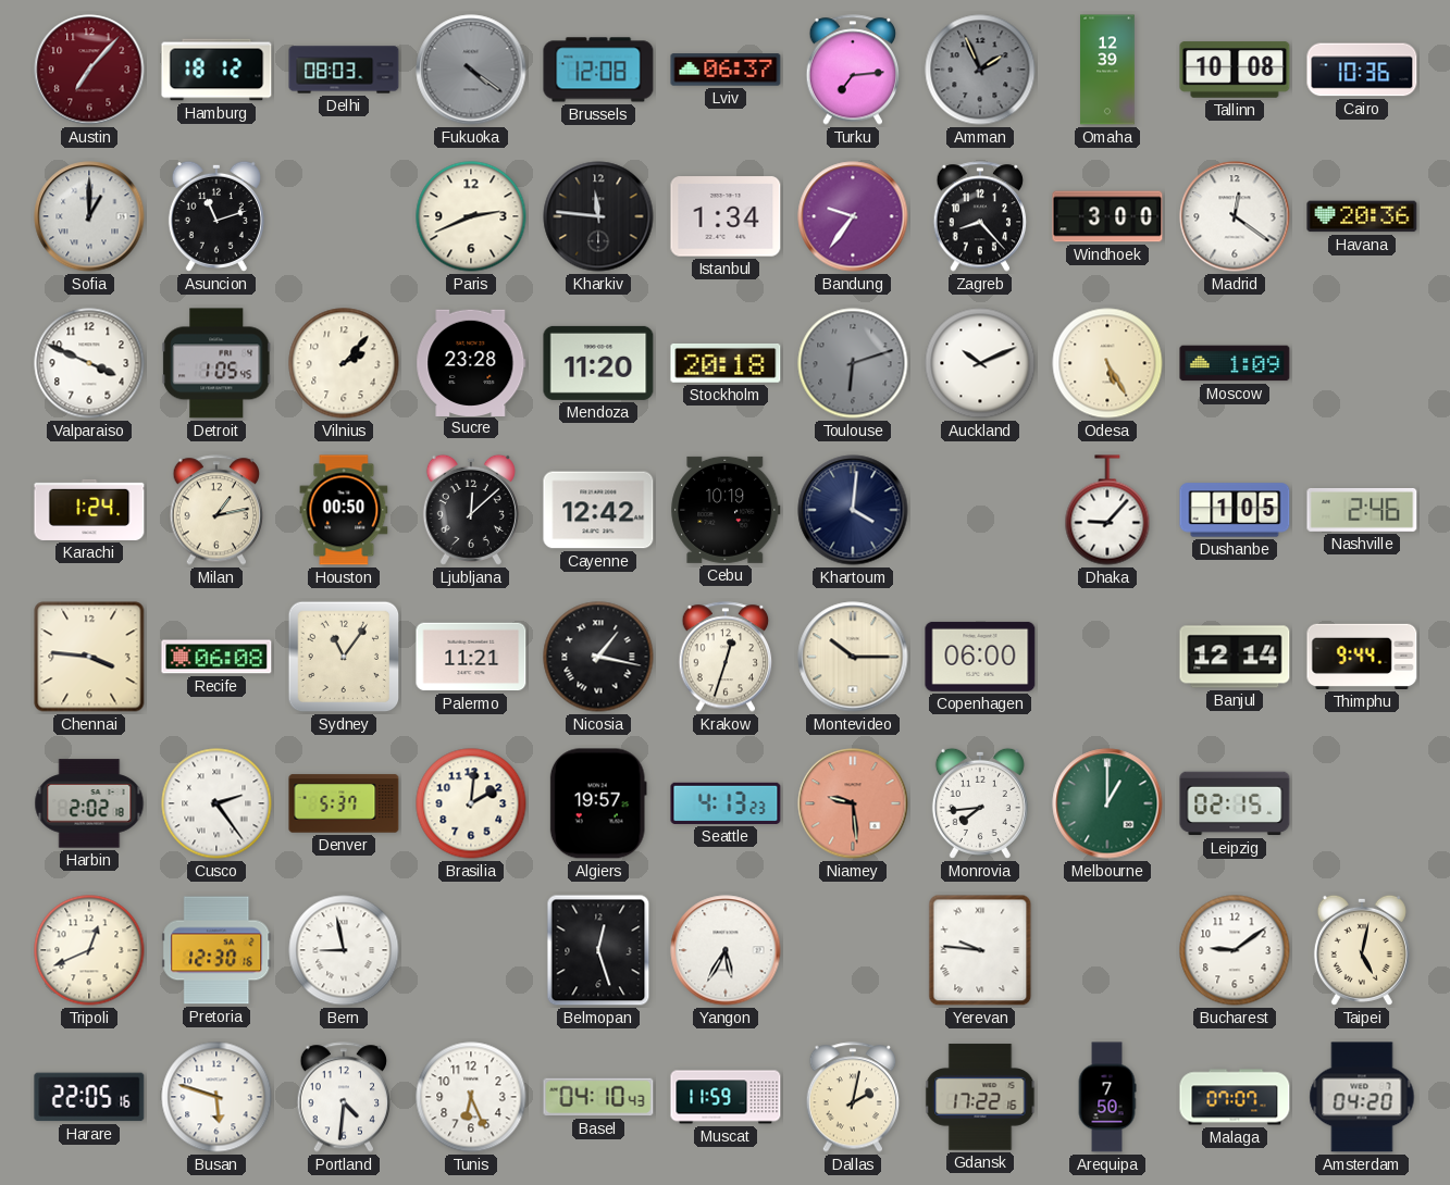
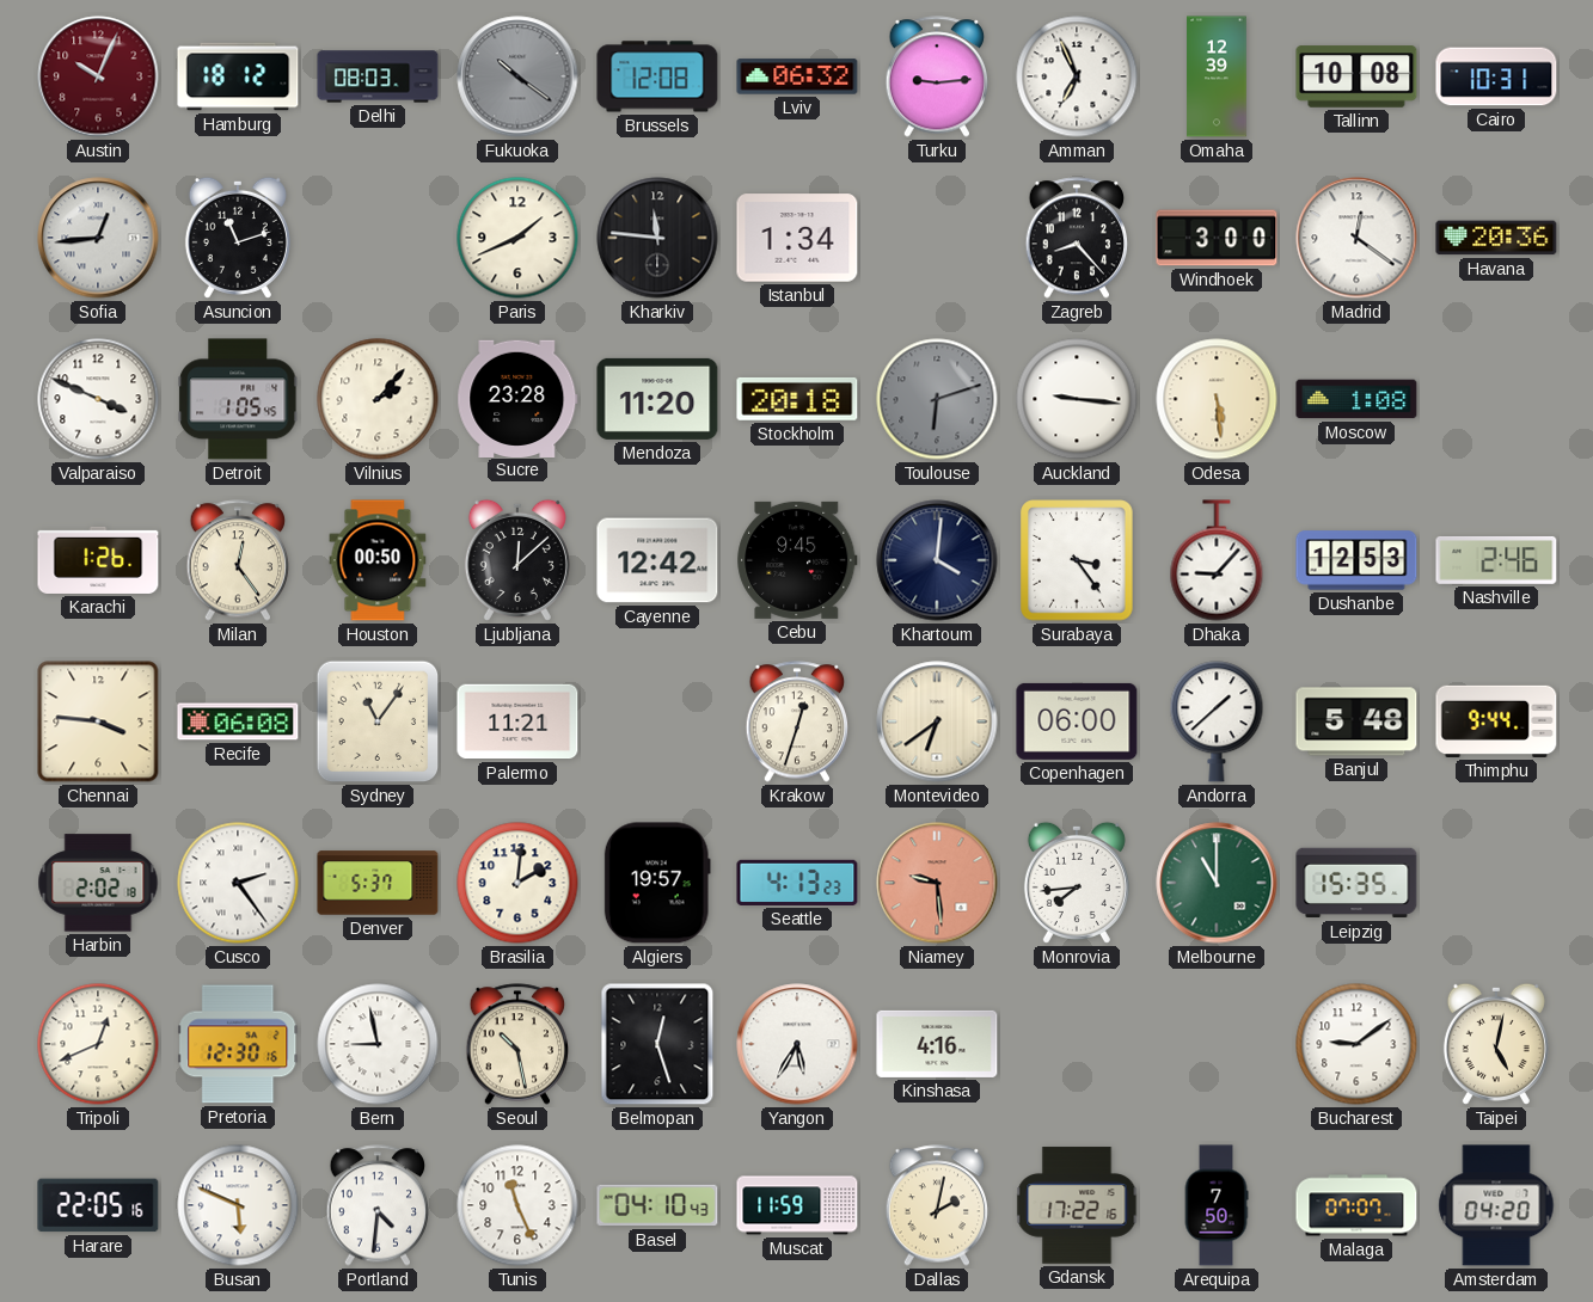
Austin: 7:07 -> 10:04 (98, 76)
Fukuoka: 4:21 -> 10:21 (517, 76)
Lviv: 06:37 -> 06:32 (797, 76)
Turku: 7:14 -> 9:14 (937, 76)
Amman: 1:56 -> 6:56 (1077, 76)
Amman dial: grey -> white (1077, 76)
Cairo: 10:36 -> 10:31 (1496, 76)
Sofia: 1:00 -> 12:44 (98, 238)
Paris: 2:41 -> 1:41 (517, 238)
Bandung: 9:36 -> none (853, 216)
Auckland: 10:11 -> 9:16 (1077, 399)
Odesa: 5:25 -> 5:29 (1217, 399)
Moscow: 1:09 -> 1:08 (1356, 399)
Karachi: 1:24 -> 1:26 (98, 560)
Milan: 1:13 -> 12:24 (238, 560)
Cebu: 10:19 -> 9:45 (797, 560)
Surabaya: none -> 3:24 (1077, 560)
Dushanbe: 1:05 -> 12:53 (1356, 560)
Nicosia: 1:17 -> none (598, 657)
Montevideo: 10:15 -> 6:39 (937, 721)
Andorra: none -> 1:38 (1217, 721)
Banjul: 12:14 -> 5:48 (1356, 721)
Melbourne: 1:00 -> 11:00 (1217, 883)
Leipzig: 02:15 -> 15:35 (1356, 883)
Seoul: none -> 10:28 (517, 1044)
Kinshasa: none -> 4:16 (937, 1044)
Yerevan: 9:46 -> none (980, 950)
Busan: 5:48 -> 5:49 (238, 1205)
Tunis: 6:26 -> 11:26 (517, 1205)
